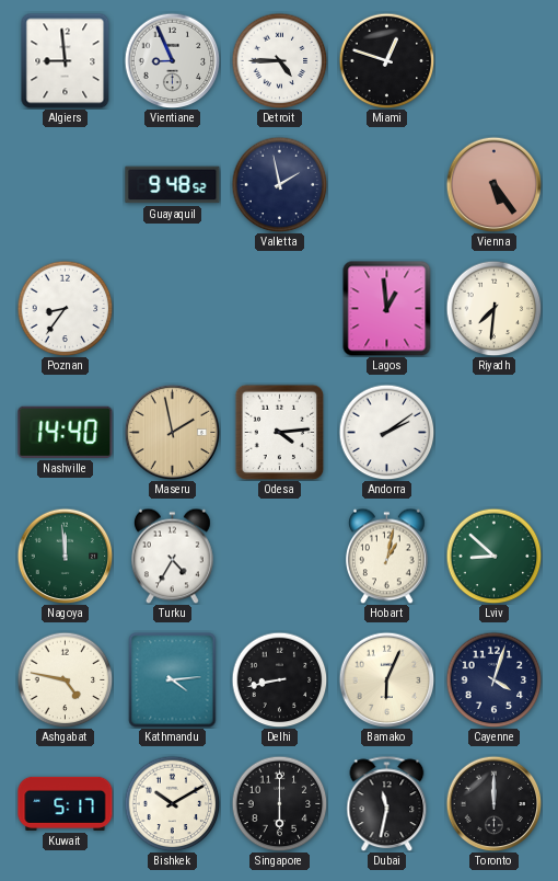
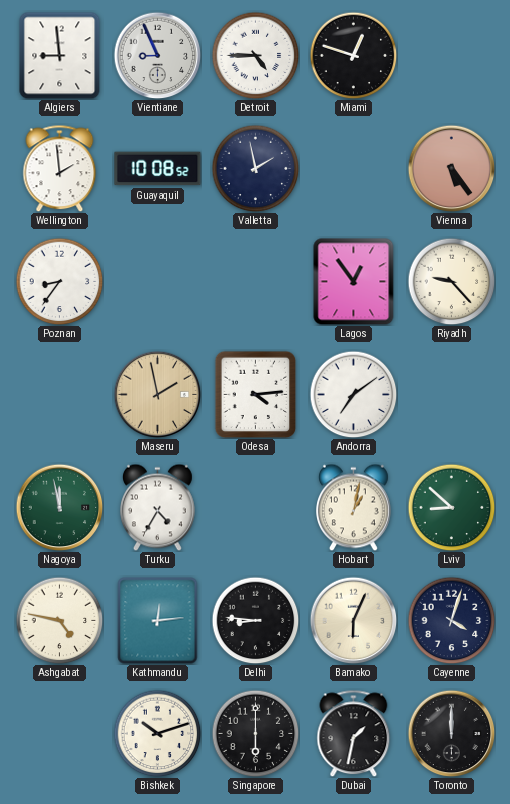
Wellington: none -> 1:59 (60, 168)
Guayaquil: 9:48 -> 10:08 (158, 169)
Lagos: 12:59 -> 12:54 (354, 281)
Riyadh: 7:31 -> 9:23 (451, 281)
Nashville: 14:40 -> none (66, 432)
Andorra: 2:09 -> 7:09 (353, 394)
Nagoya: 11:59 -> 11:58 (59, 507)
Kathmandu: 4:14 -> 12:14 (158, 621)
Delhi: 8:43 -> 8:46 (255, 620)
Kuwait: 5:17 -> none (66, 803)
Bishkek: 10:10 -> 10:12 (157, 733)
Dubai: 11:32 -> 1:32 (354, 733)
